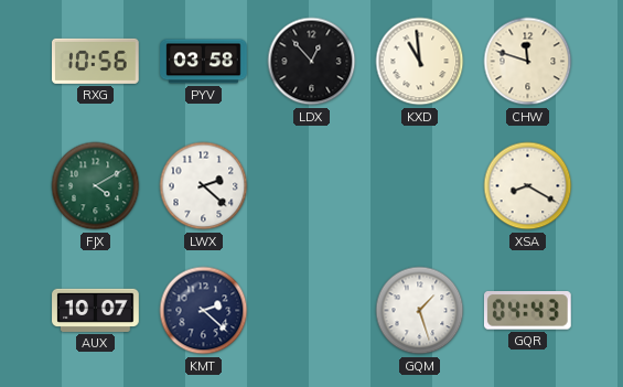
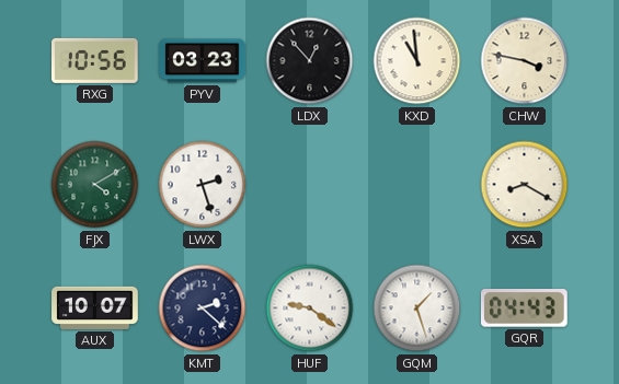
PYV: 03:58 -> 03:23 (203, 61)
CHW: 11:48 -> 3:47 (525, 61)
LWX: 2:22 -> 2:27 (203, 185)
HUF: none -> 9:21 (310, 309)
